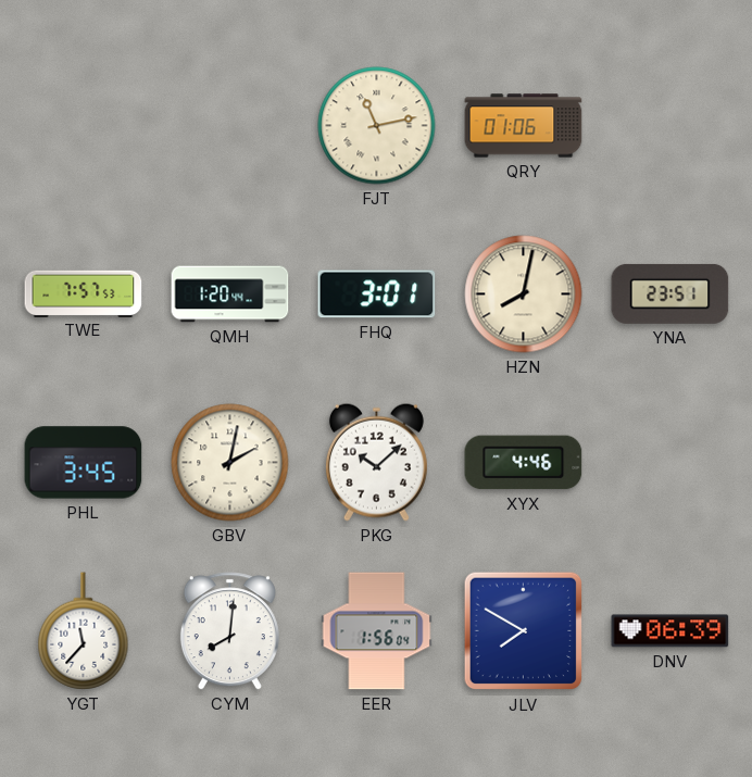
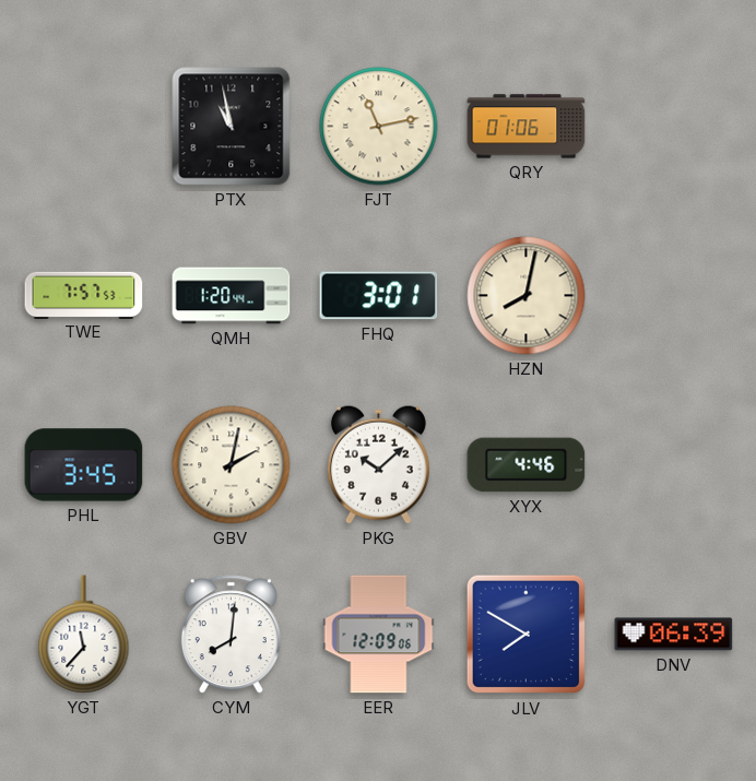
PTX: none -> 10:58 (232, 127)
YNA: 23:51 -> none (670, 293)
EER: 1:56 -> 12:09 (379, 635)
